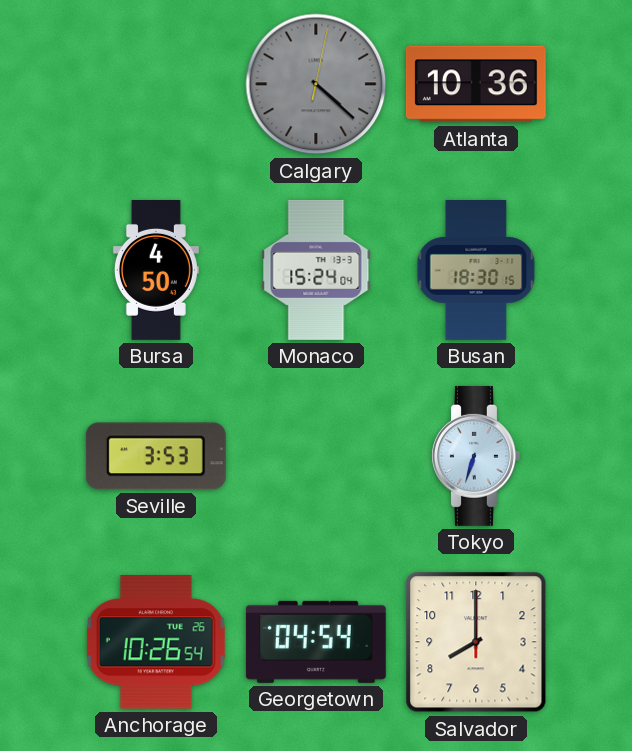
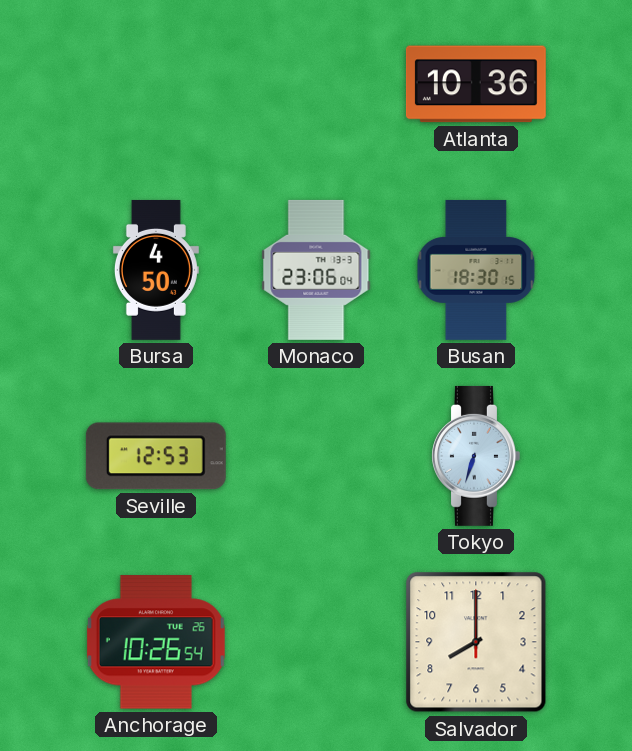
Calgary: 4:22 -> none (316, 84)
Monaco: 15:24 -> 23:06 (316, 270)
Seville: 3:53 -> 12:53 (156, 456)
Georgetown: 04:54 -> none (316, 642)
